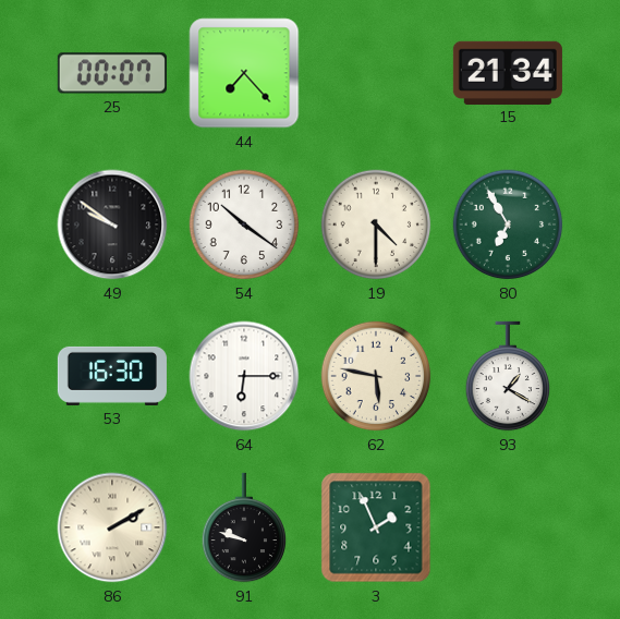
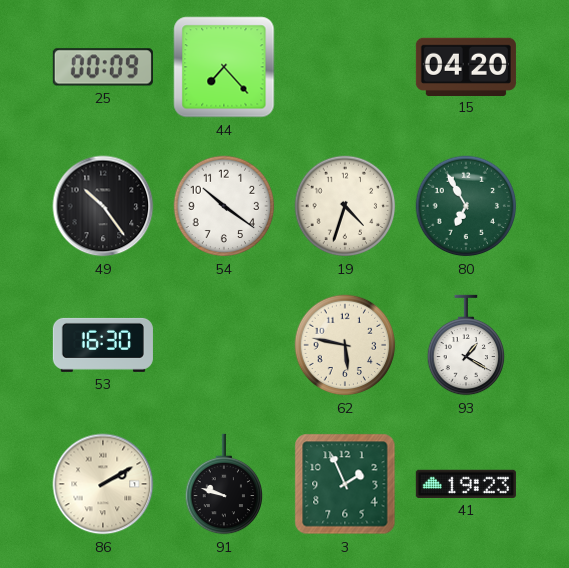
25: 00:07 -> 00:09 (103, 67)
15: 21:34 -> 04:20 (466, 66)
49: 9:51 -> 10:24 (103, 206)
19: 4:30 -> 4:33 (345, 206)
64: 6:15 -> none (244, 376)
41: none -> 19:23 (466, 484)
